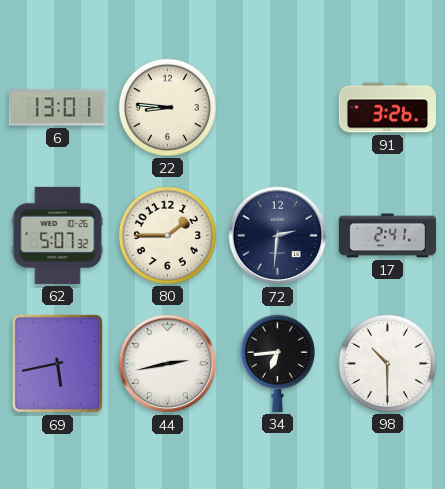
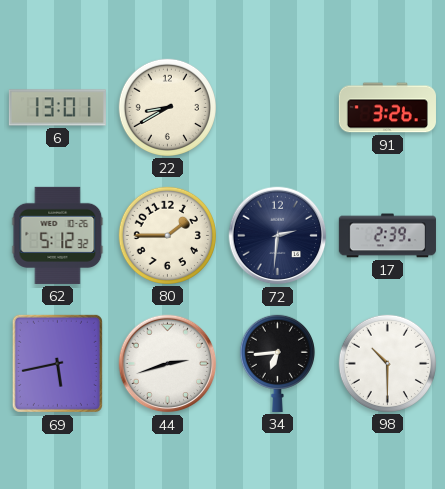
22: 8:46 -> 8:40 (167, 107)
62: 5:07 -> 5:12 (58, 235)
17: 2:41 -> 2:39 (387, 236)
44: 2:43 -> 2:42 (168, 364)
